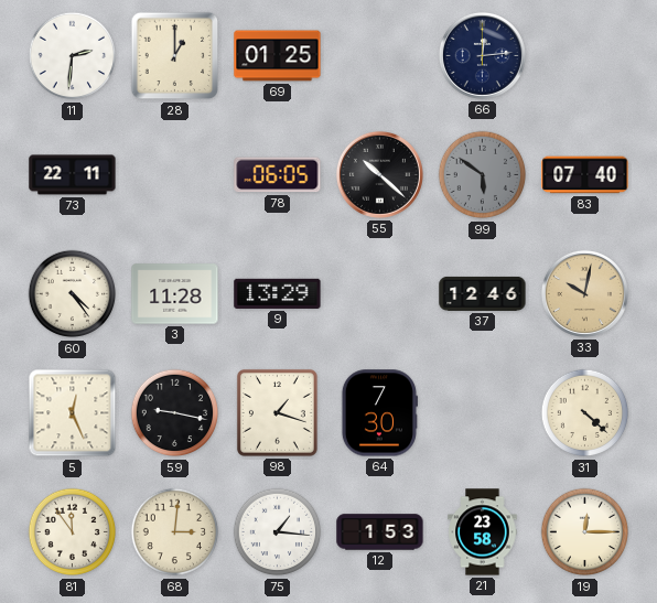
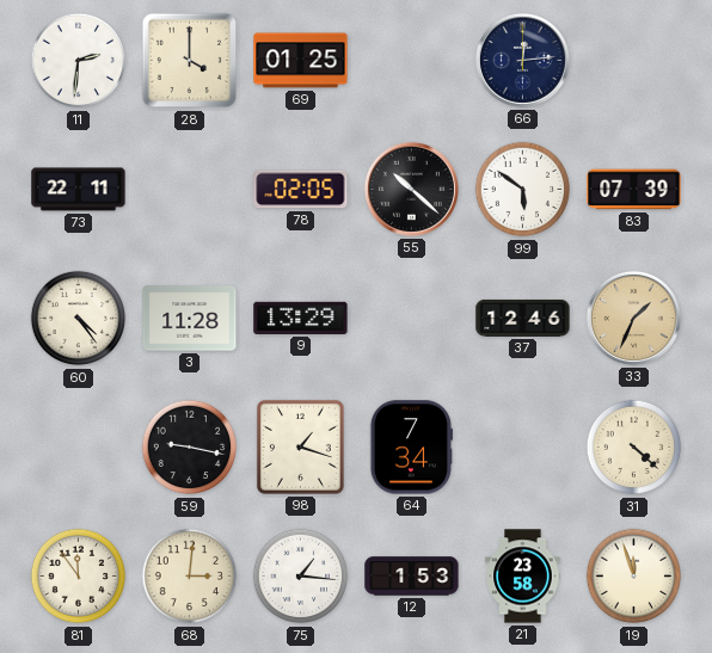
28: 1:00 -> 4:00 (190, 61)
78: 06:05 -> 02:05 (301, 190)
99 dial: grey -> white (523, 190)
83: 07:40 -> 07:39 (634, 190)
33: 10:02 -> 1:34 (633, 318)
5: 12:26 -> none (73, 413)
64: 7:30 -> 7:34 (411, 448)
19: 12:15 -> 11:57 (634, 577)
